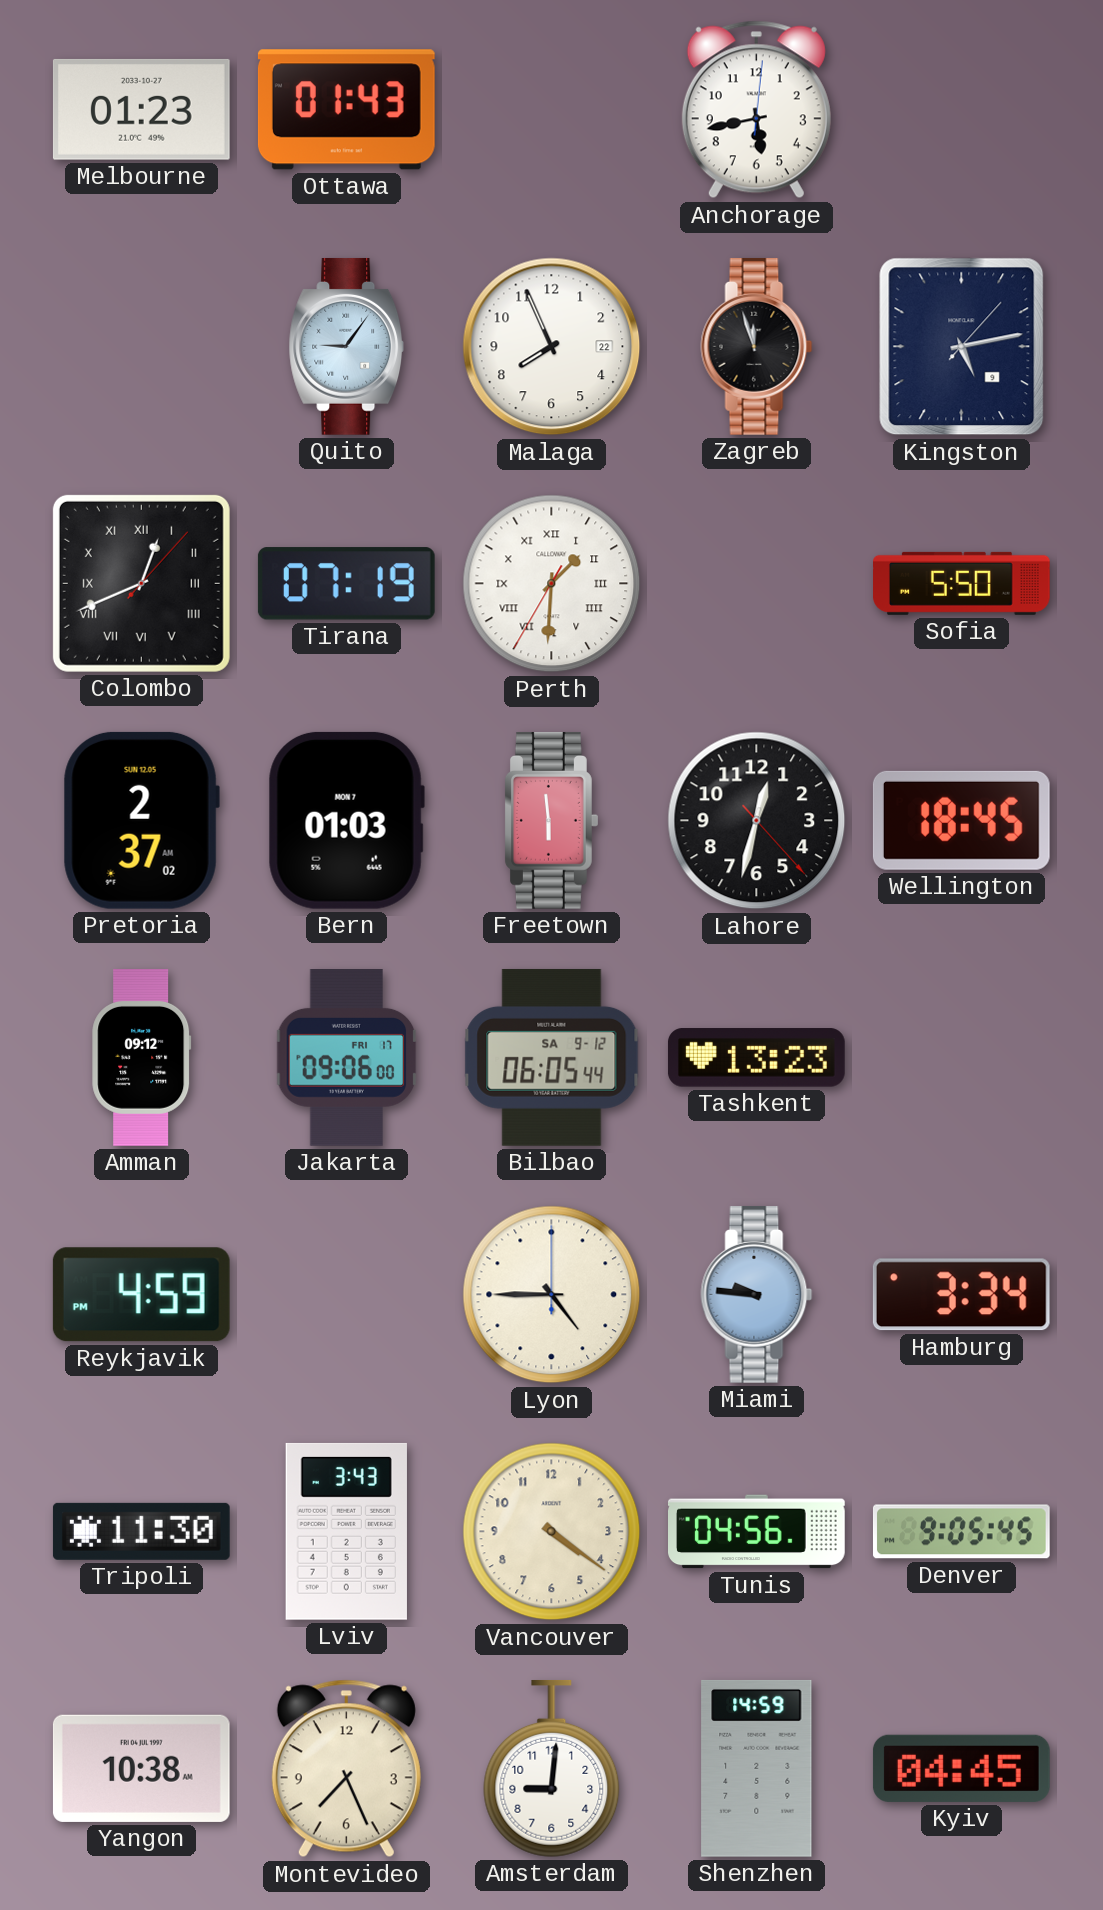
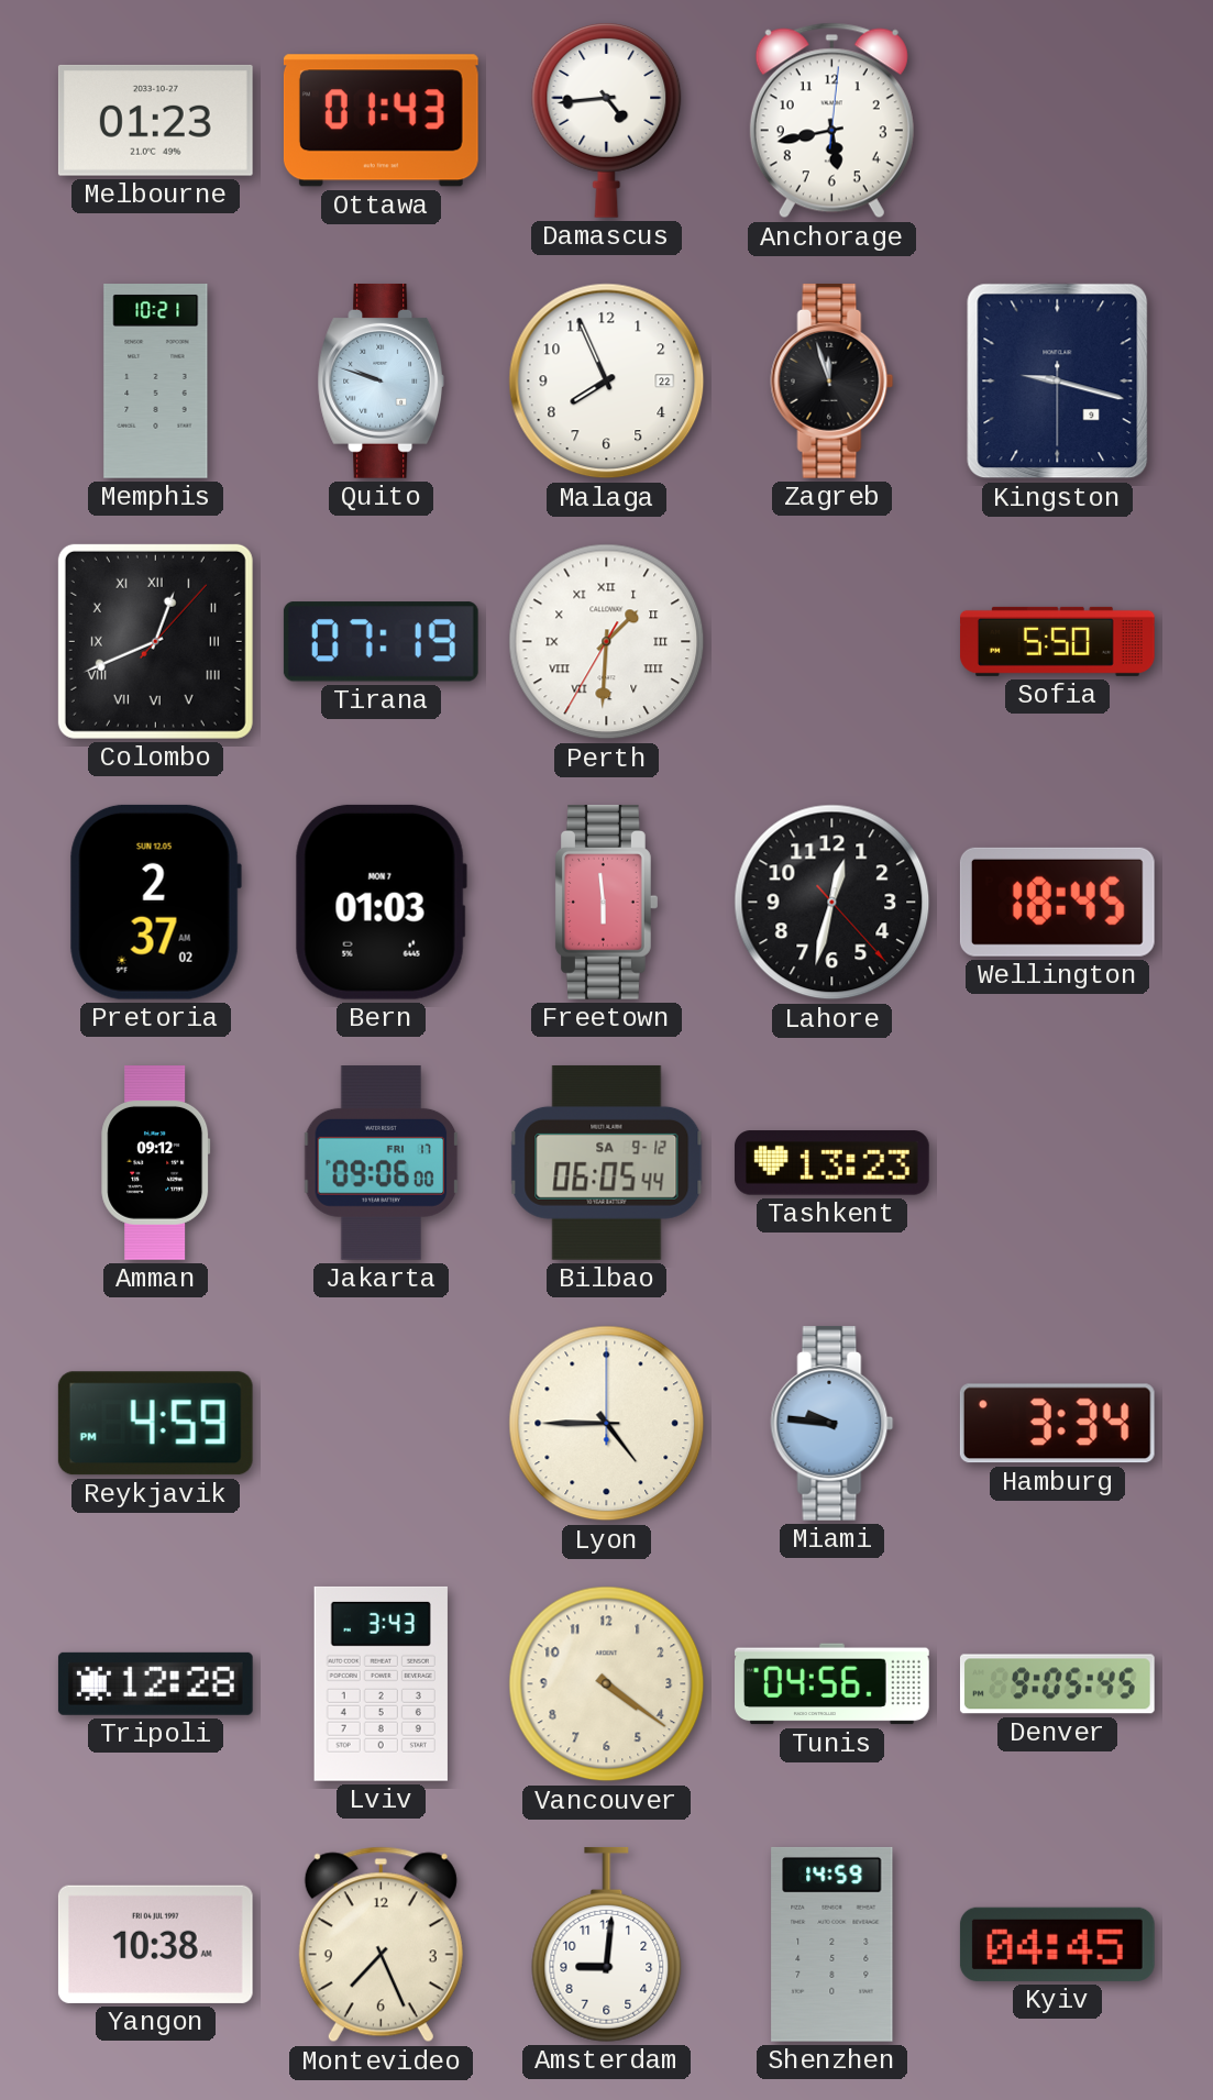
Damascus: none -> 4:44 (607, 120)
Memphis: none -> 10:21 (156, 382)
Quito: 9:06 -> 9:48 (382, 380)
Kingston: 5:13 -> 9:17 (1058, 382)
Tripoli: 11:30 -> 12:28 (155, 1683)
